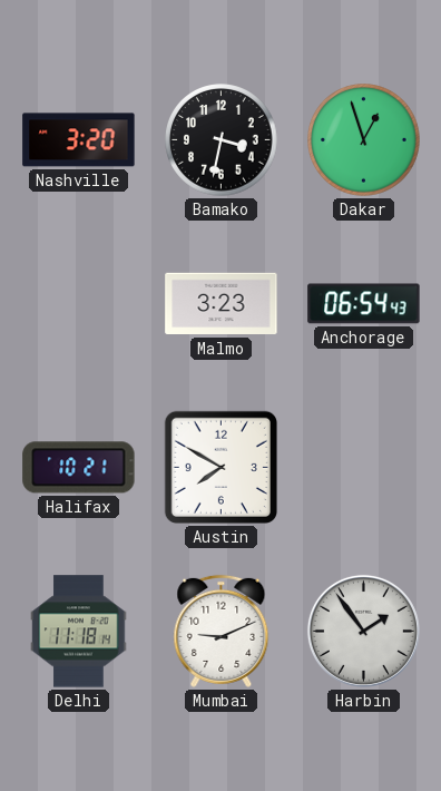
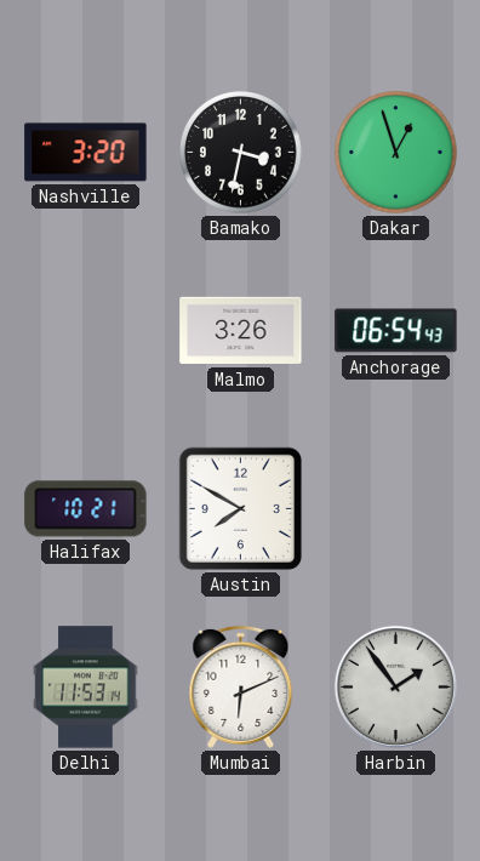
Malmo: 3:23 -> 3:26 (241, 331)
Delhi: 11:18 -> 11:53 (86, 688)
Mumbai: 9:11 -> 6:11 (241, 686)
